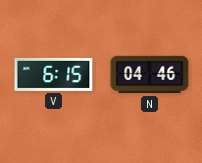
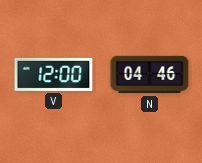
V: 6:15 -> 12:00 (54, 74)
